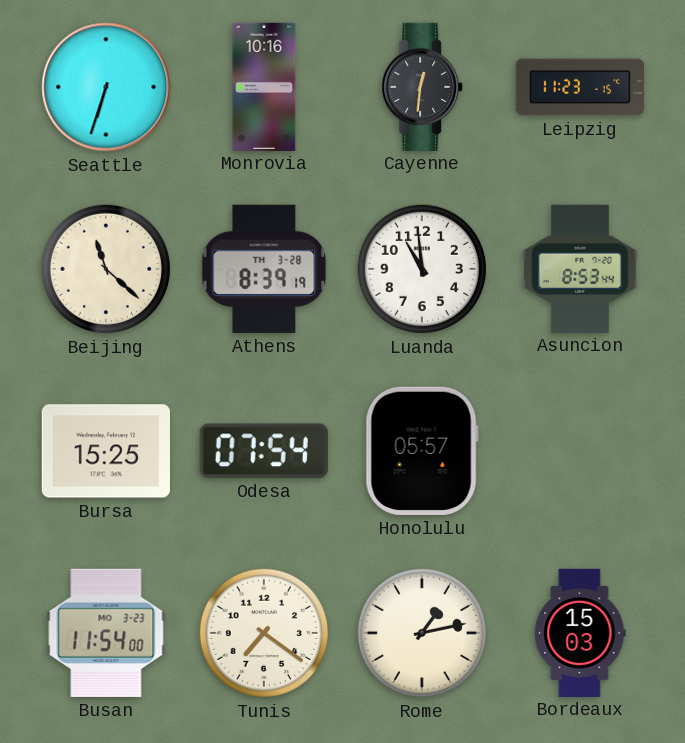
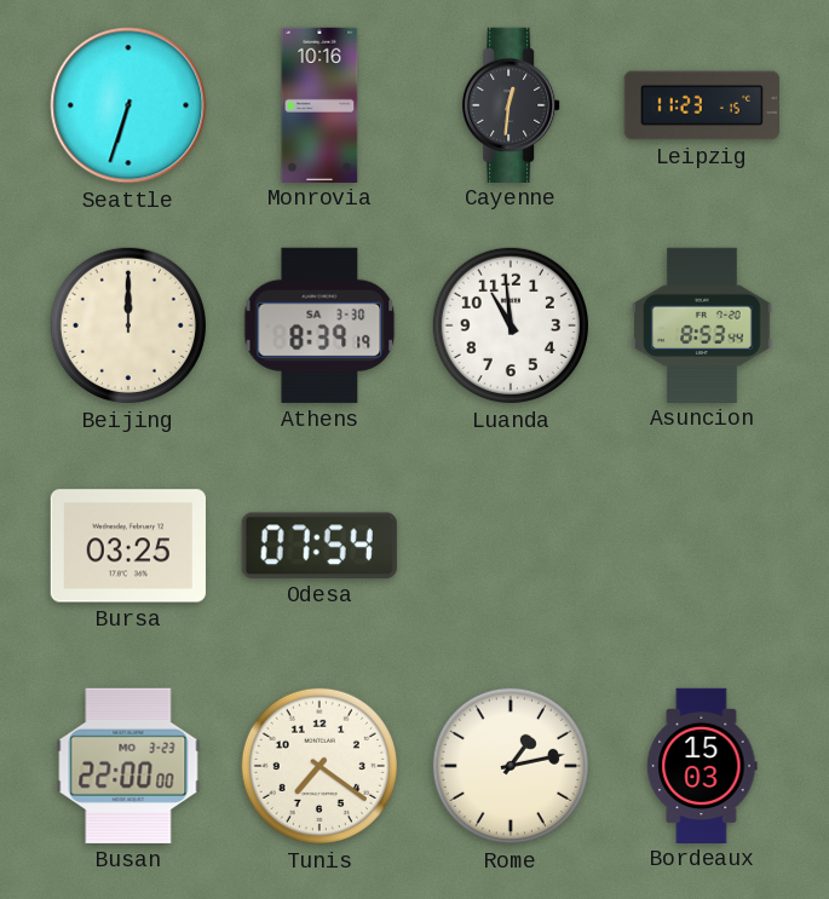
Beijing: 11:22 -> 12:00 (128, 325)
Athens date: TH 3-28 -> SA 3-30 (319, 325)
Bursa: 15:25 -> 03:25 (128, 546)
Honolulu: 05:57 -> none (422, 451)
Busan: 11:54 -> 22:00 (128, 766)
